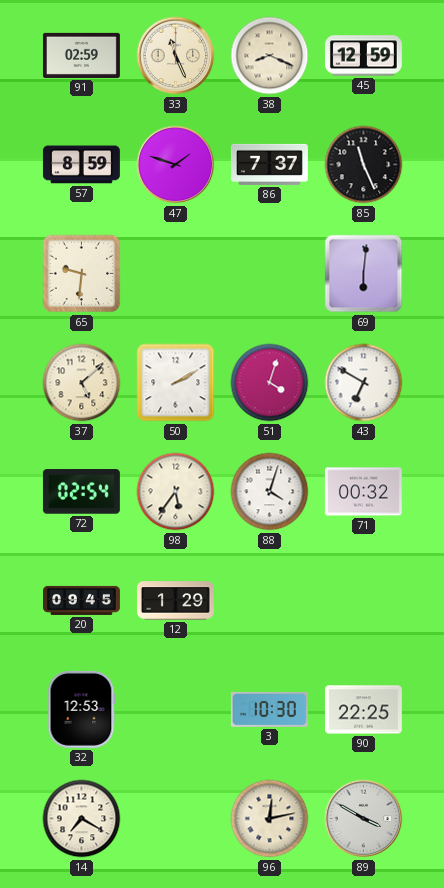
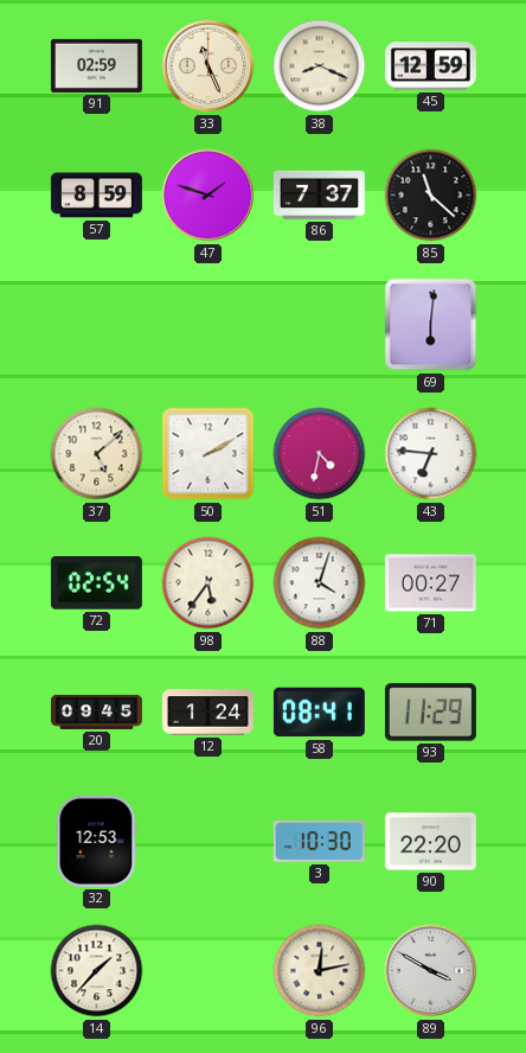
85: 11:26 -> 11:22 (431, 196)
65: 9:31 -> none (82, 274)
51: 4:03 -> 4:32 (320, 454)
43: 6:50 -> 6:46 (431, 454)
71: 00:32 -> 00:27 (430, 583)
12: 1:29 -> 1:24 (207, 713)
58: none -> 08:41 (319, 713)
93: none -> 11:29 (430, 713)
90: 22:25 -> 22:20 (430, 842)
14: 7:20 -> 1:37 (97, 971)
